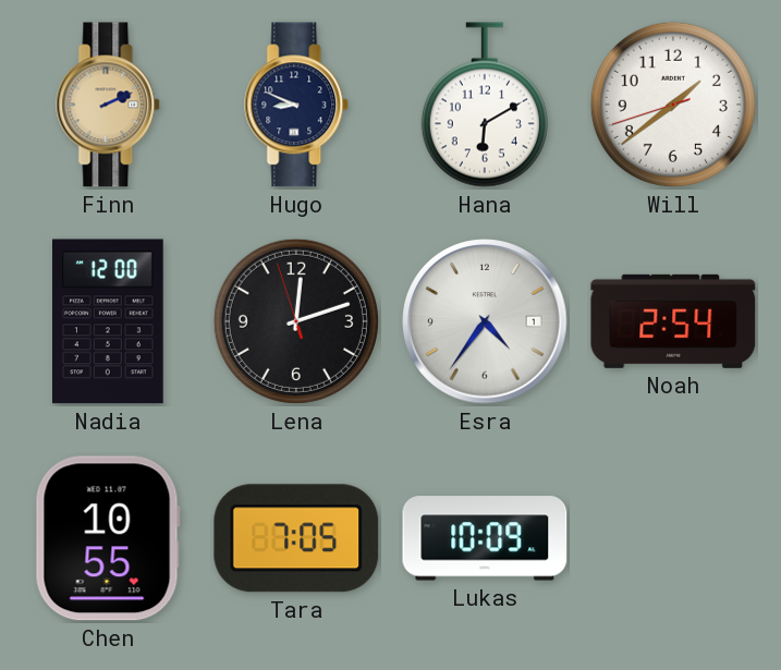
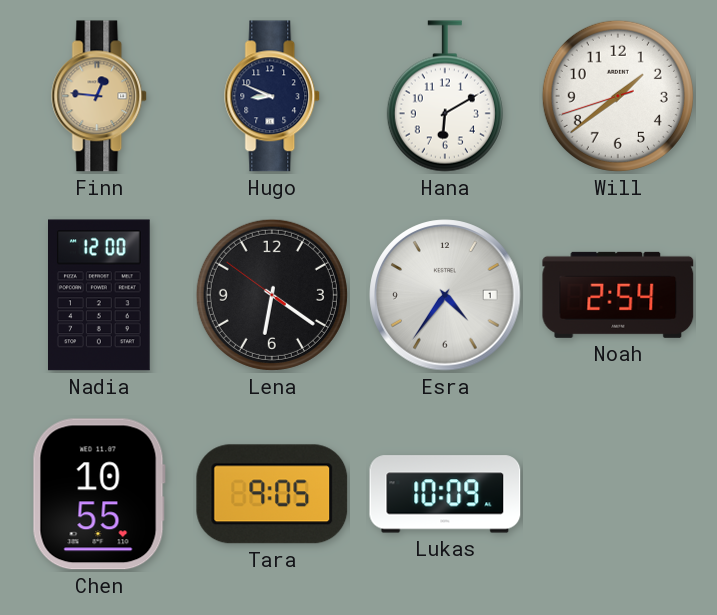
Finn: 2:11 -> 12:46 (100, 96)
Lena: 12:11 -> 6:20 (272, 295)
Tara: 7:05 -> 9:05 (272, 494)
